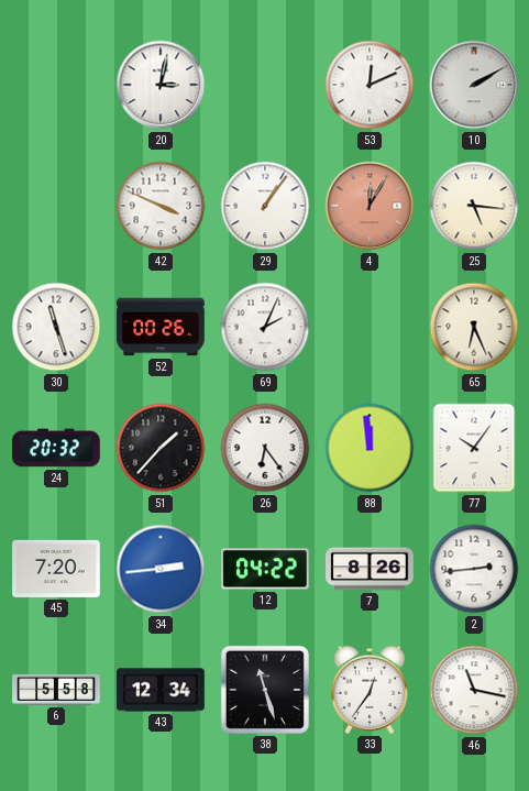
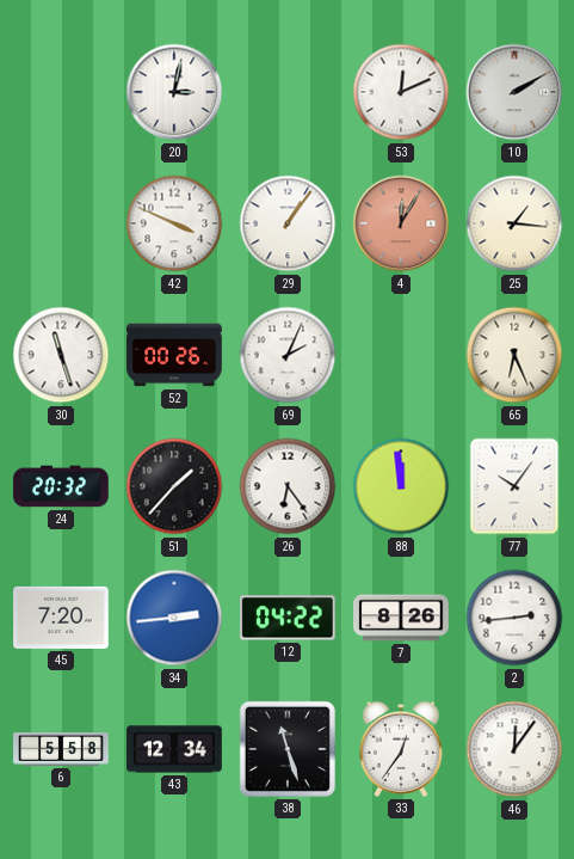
25: 5:16 -> 1:16 (514, 223)
46: 11:17 -> 12:06 (514, 749)
